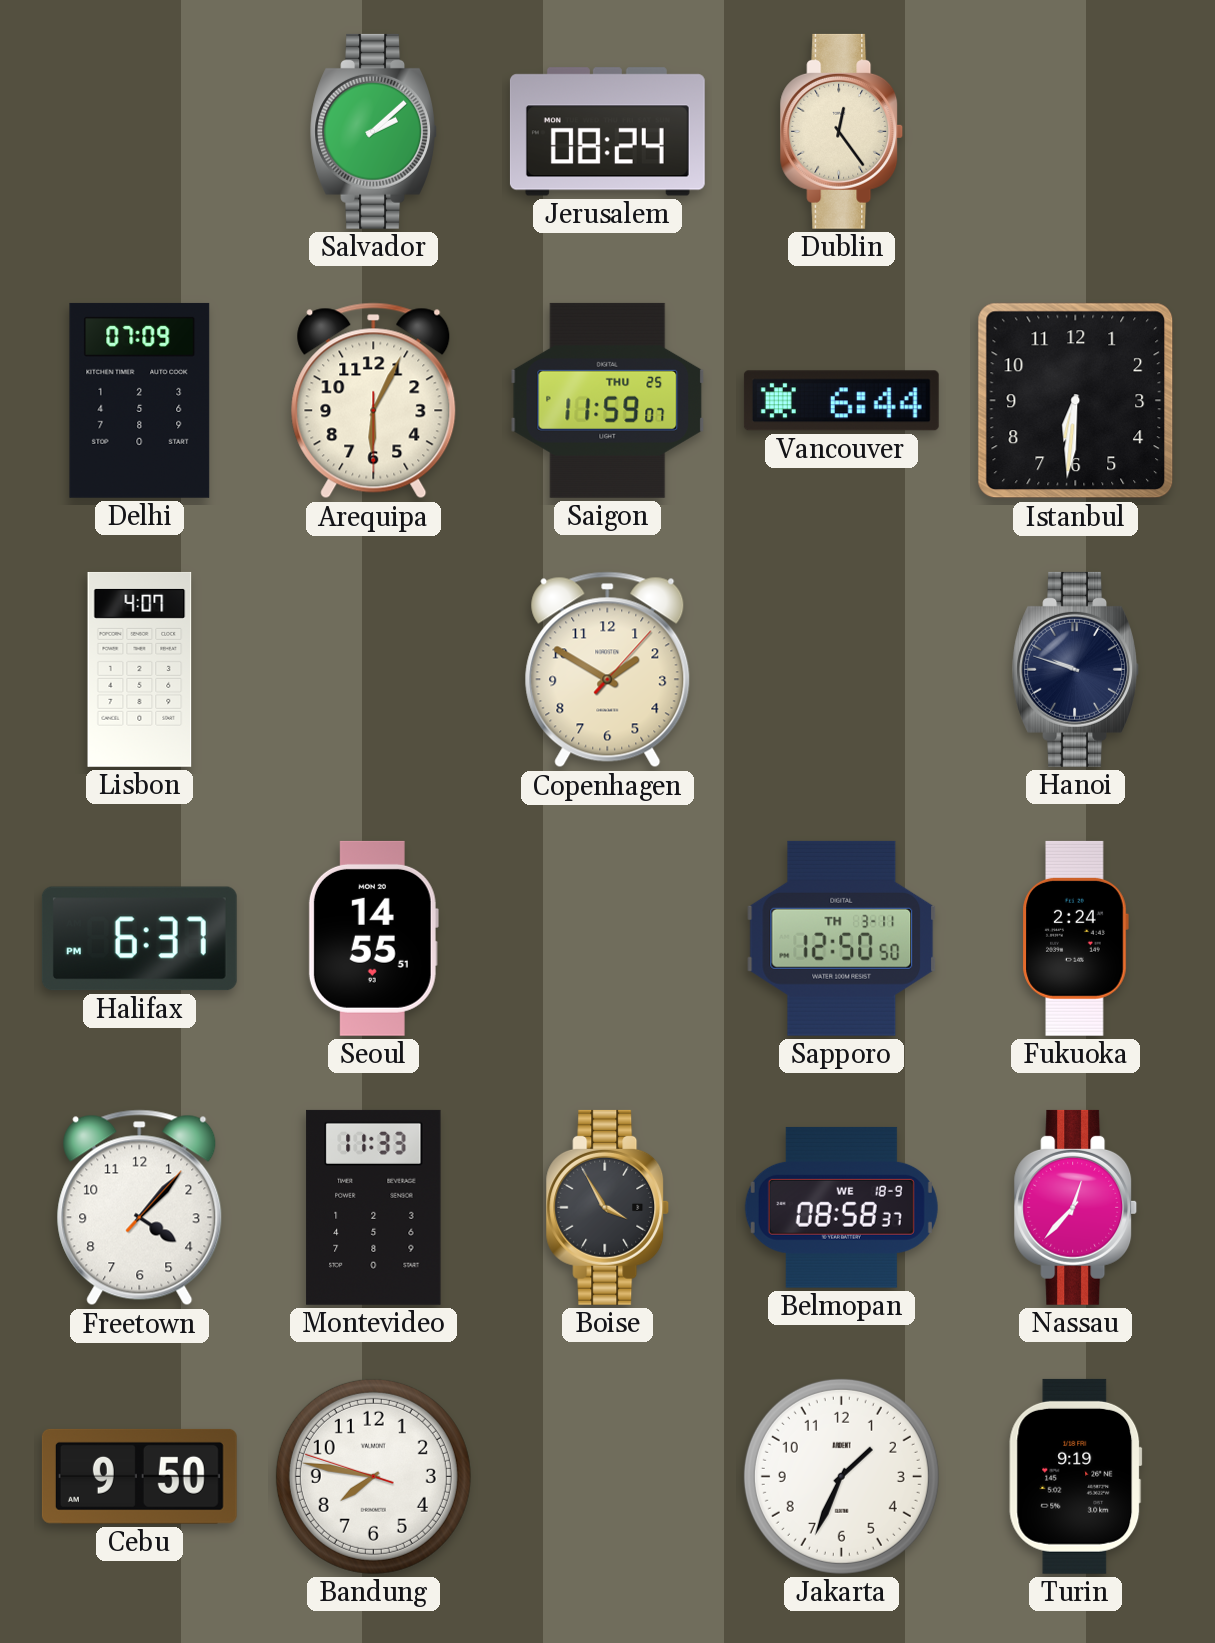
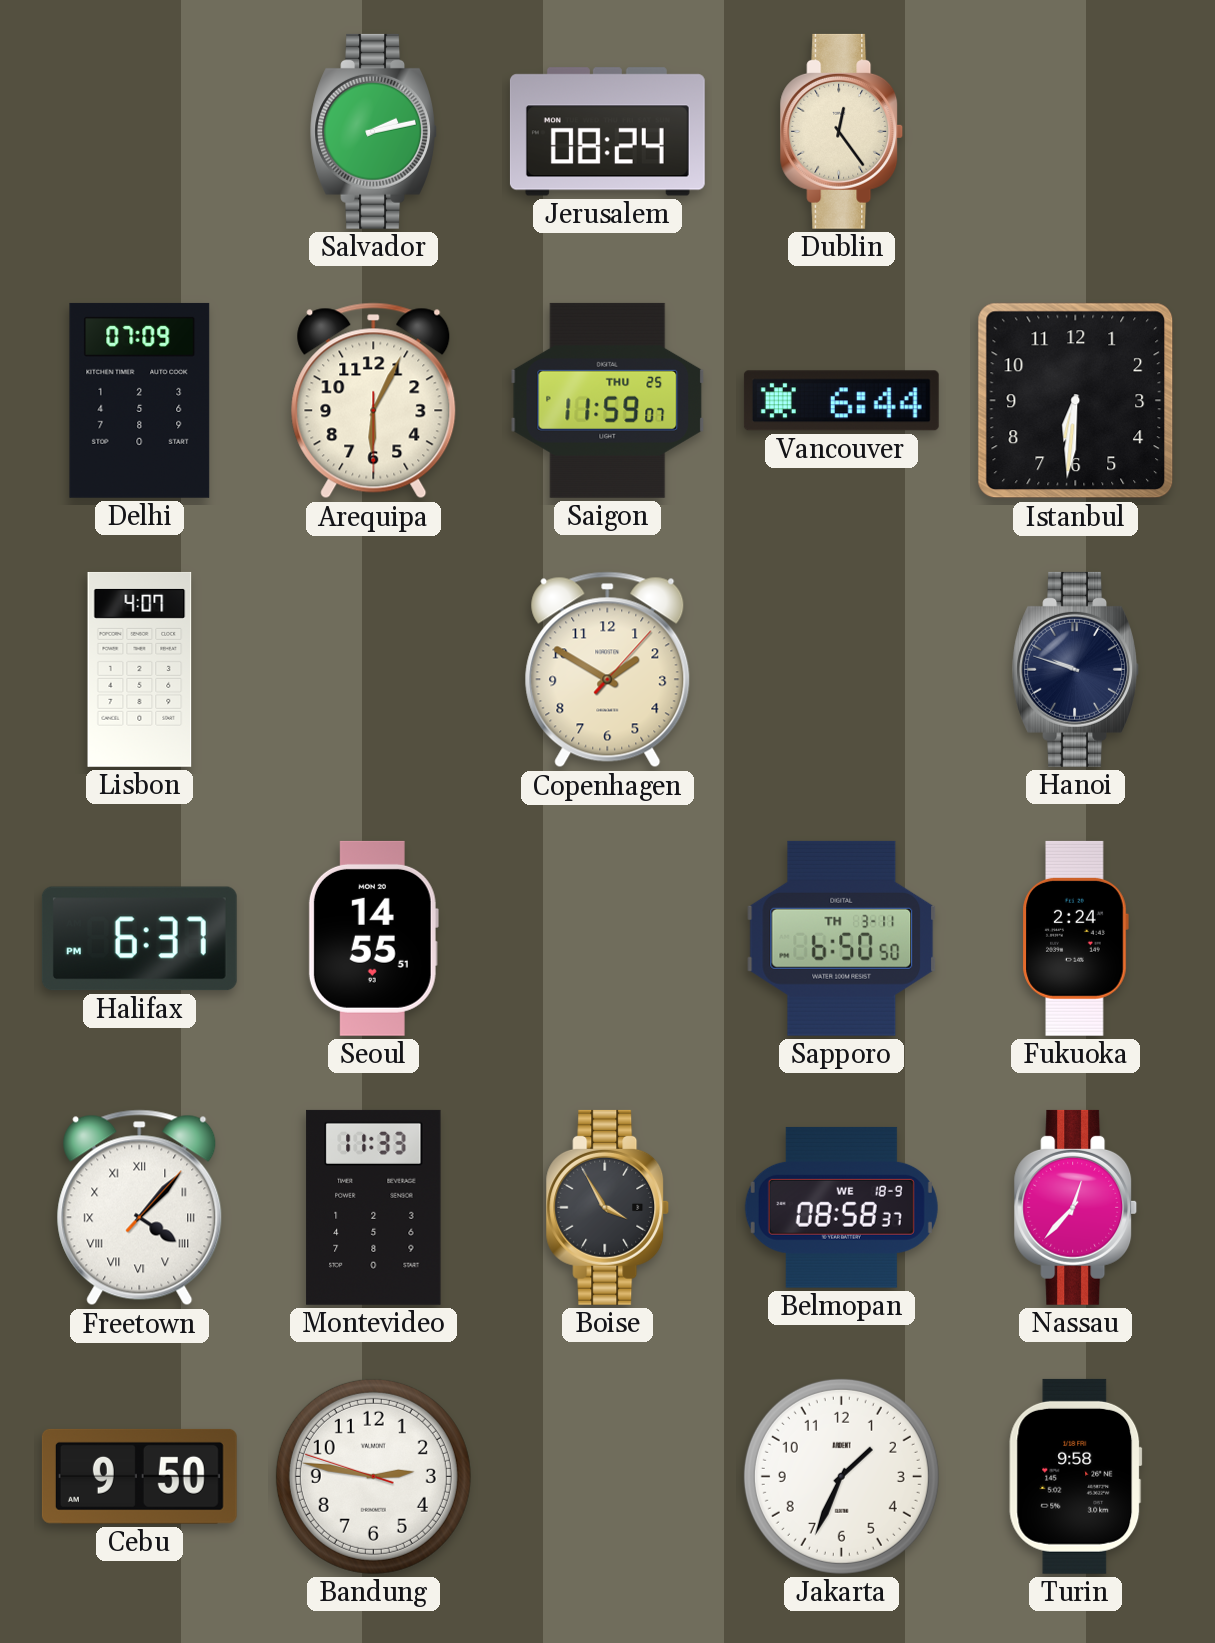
Salvador: 2:08 -> 2:13 (374, 131)
Sapporo: 12:50 -> 6:50 (842, 938)
Freetown numerals: Arabic -> Roman (140, 1208)
Bandung: 7:46 -> 2:46 (373, 1476)
Turin: 9:19 -> 9:58 (1076, 1476)
